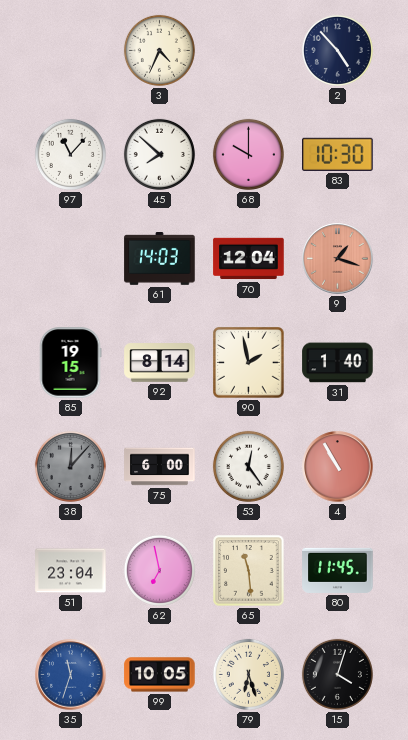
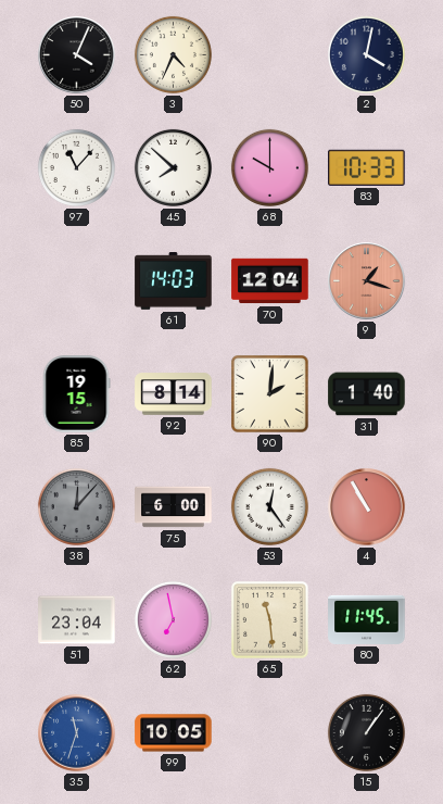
50: none -> 4:04 (77, 55)
2: 4:53 -> 4:02 (366, 54)
83: 10:30 -> 10:33 (367, 167)
90: 1:58 -> 2:01 (270, 394)
79: 6:27 -> none (248, 674)
15: 4:03 -> 1:06 (366, 732)
